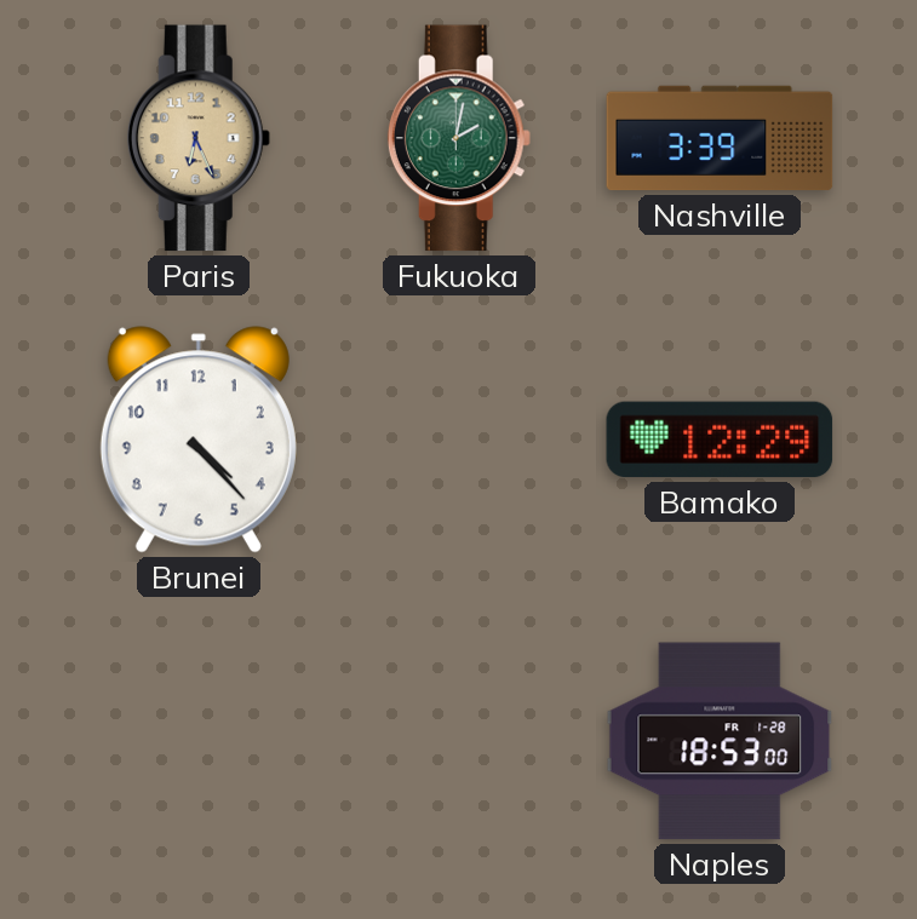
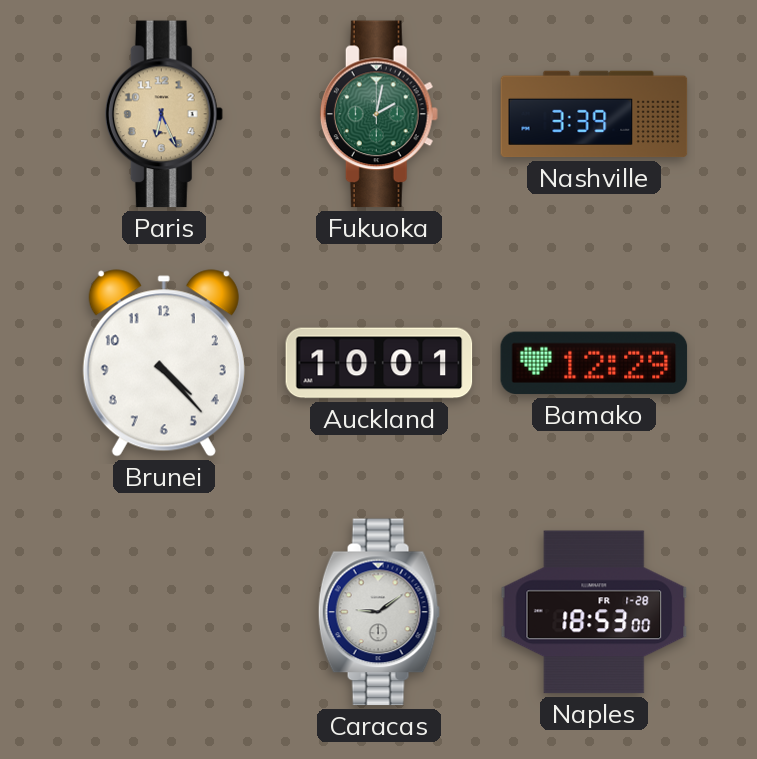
Auckland: none -> 10:01 (379, 363)
Caracas: none -> 9:09 (379, 612)
